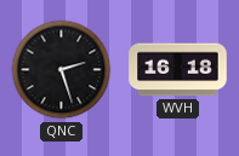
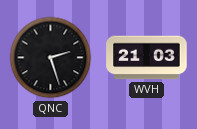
WVH: 16:18 -> 21:03 (147, 58)
